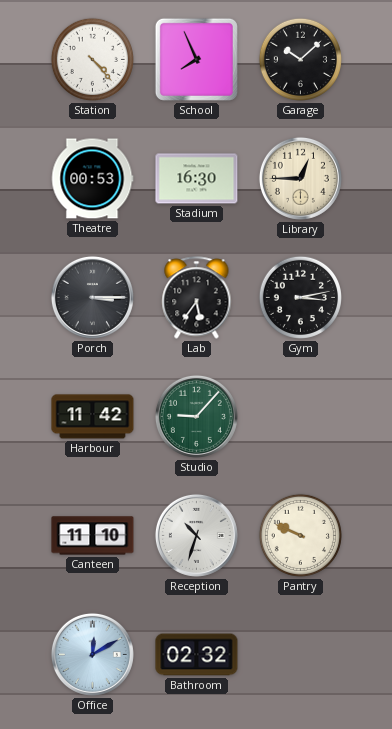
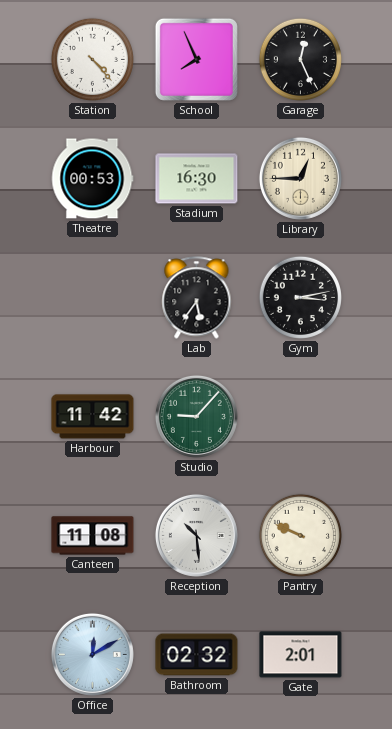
Garage: 10:08 -> 12:26 (300, 59)
Porch: 3:15 -> none (92, 297)
Canteen: 11:10 -> 11:08 (93, 536)
Reception: 10:33 -> 10:29 (196, 535)
Gate: none -> 2:01 (301, 655)
